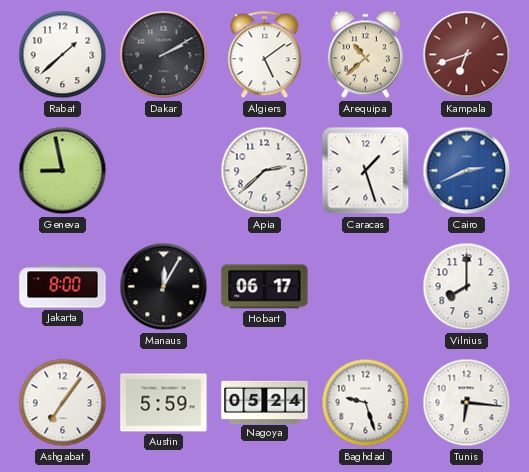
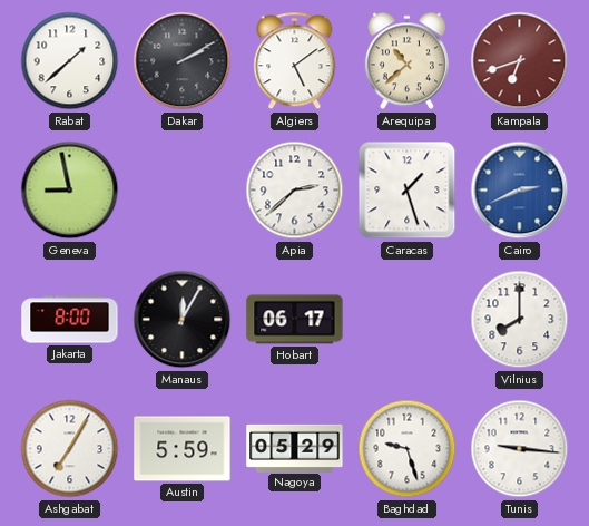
Ashgabat: 7:06 -> 7:05 (70, 449)
Nagoya: 05:24 -> 05:29 (295, 448)
Tunis: 6:16 -> 9:16 (520, 449)
